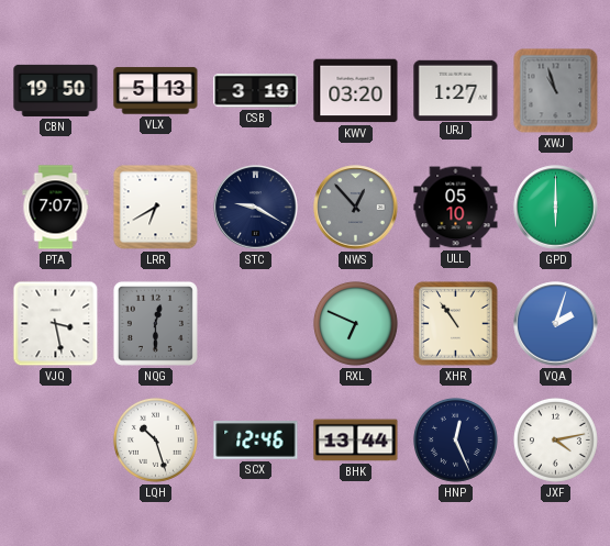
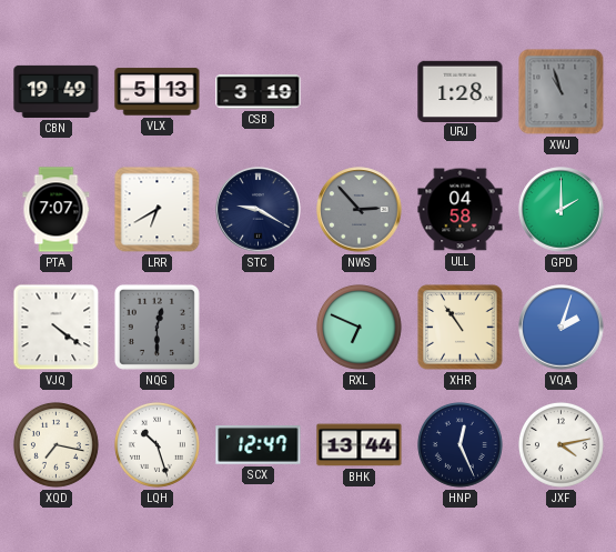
CBN: 19:50 -> 19:49 (57, 91)
KWV: 03:20 -> none (356, 91)
URJ: 1:27 -> 1:28 (461, 91)
NWS: 12:53 -> 2:53 (360, 210)
ULL: 05:10 -> 04:58 (461, 210)
GPD: 6:00 -> 2:00 (562, 210)
VJQ: 3:28 -> 4:21 (57, 328)
XQD: none -> 7:17 (55, 444)
SCX: 12:46 -> 12:47 (259, 445)
